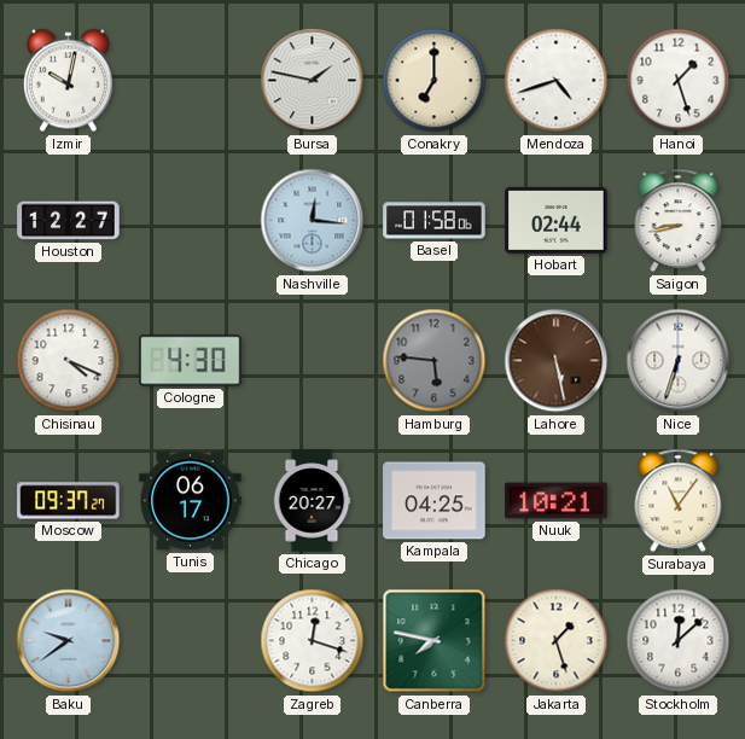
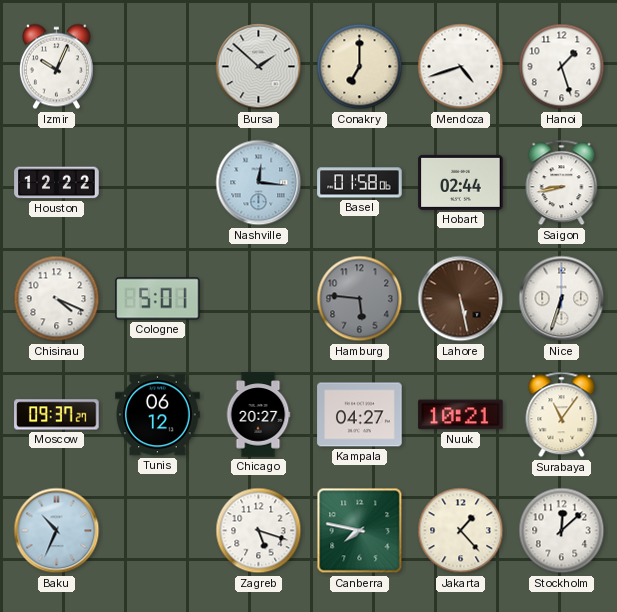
Izmir: 10:02 -> 10:04 (56, 67)
Bursa: 1:47 -> 1:52 (259, 67)
Houston: 12:27 -> 12:22 (57, 183)
Cologne: 4:30 -> 5:01 (158, 299)
Tunis: 06:17 -> 06:12 (158, 415)
Kampala: 04:25 -> 04:27 (360, 415)
Baku: 9:39 -> 10:34 (57, 531)
Zagreb: 12:18 -> 5:18 (259, 531)
Jakarta: 1:27 -> 1:23 (461, 531)
